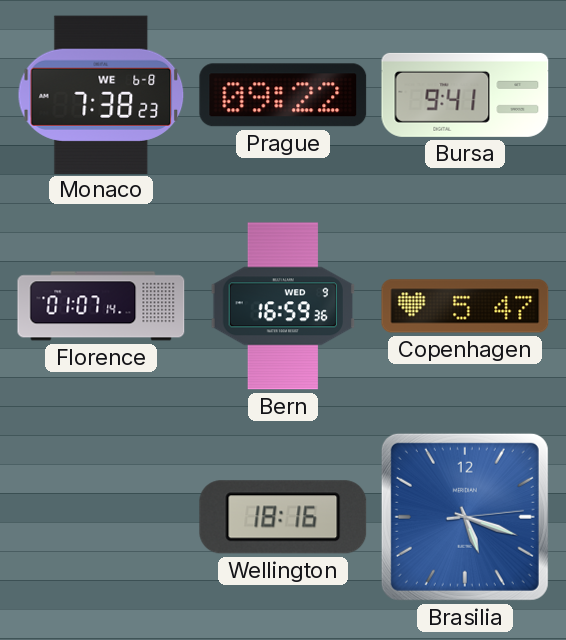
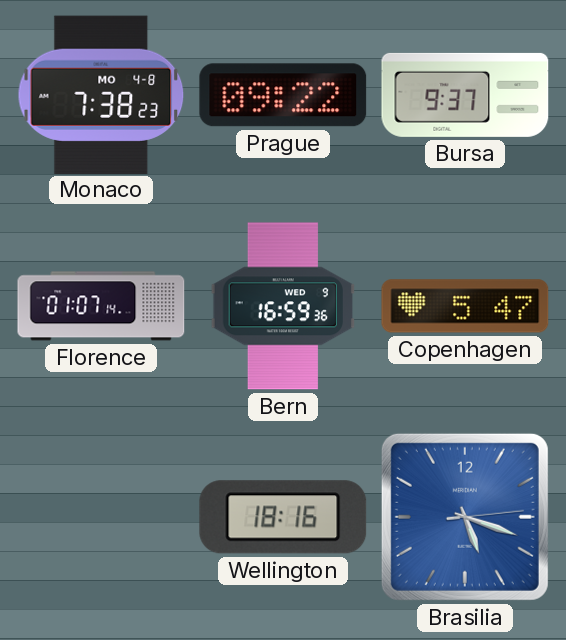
Monaco date: WE 6-8 -> MO 4-8 (101, 94)
Bursa: 9:41 -> 9:37 (465, 95)
